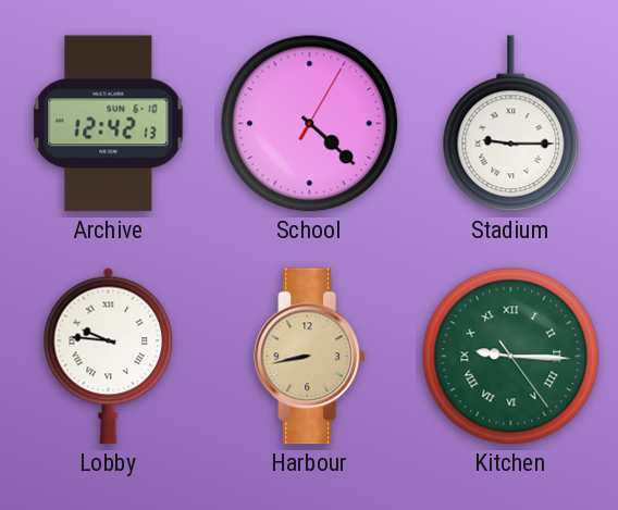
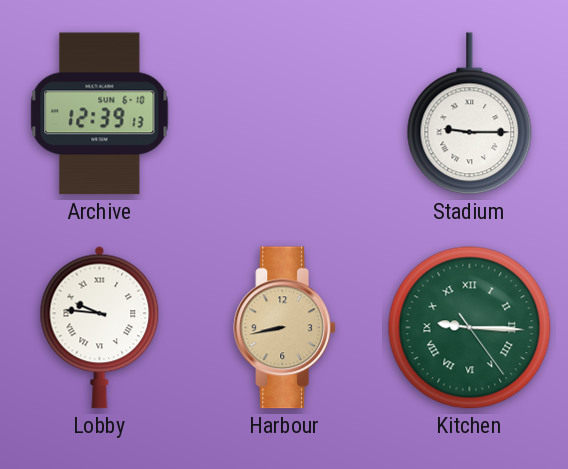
Archive: 12:42 -> 12:39 (100, 114)
School: 4:22 -> none (310, 124)
